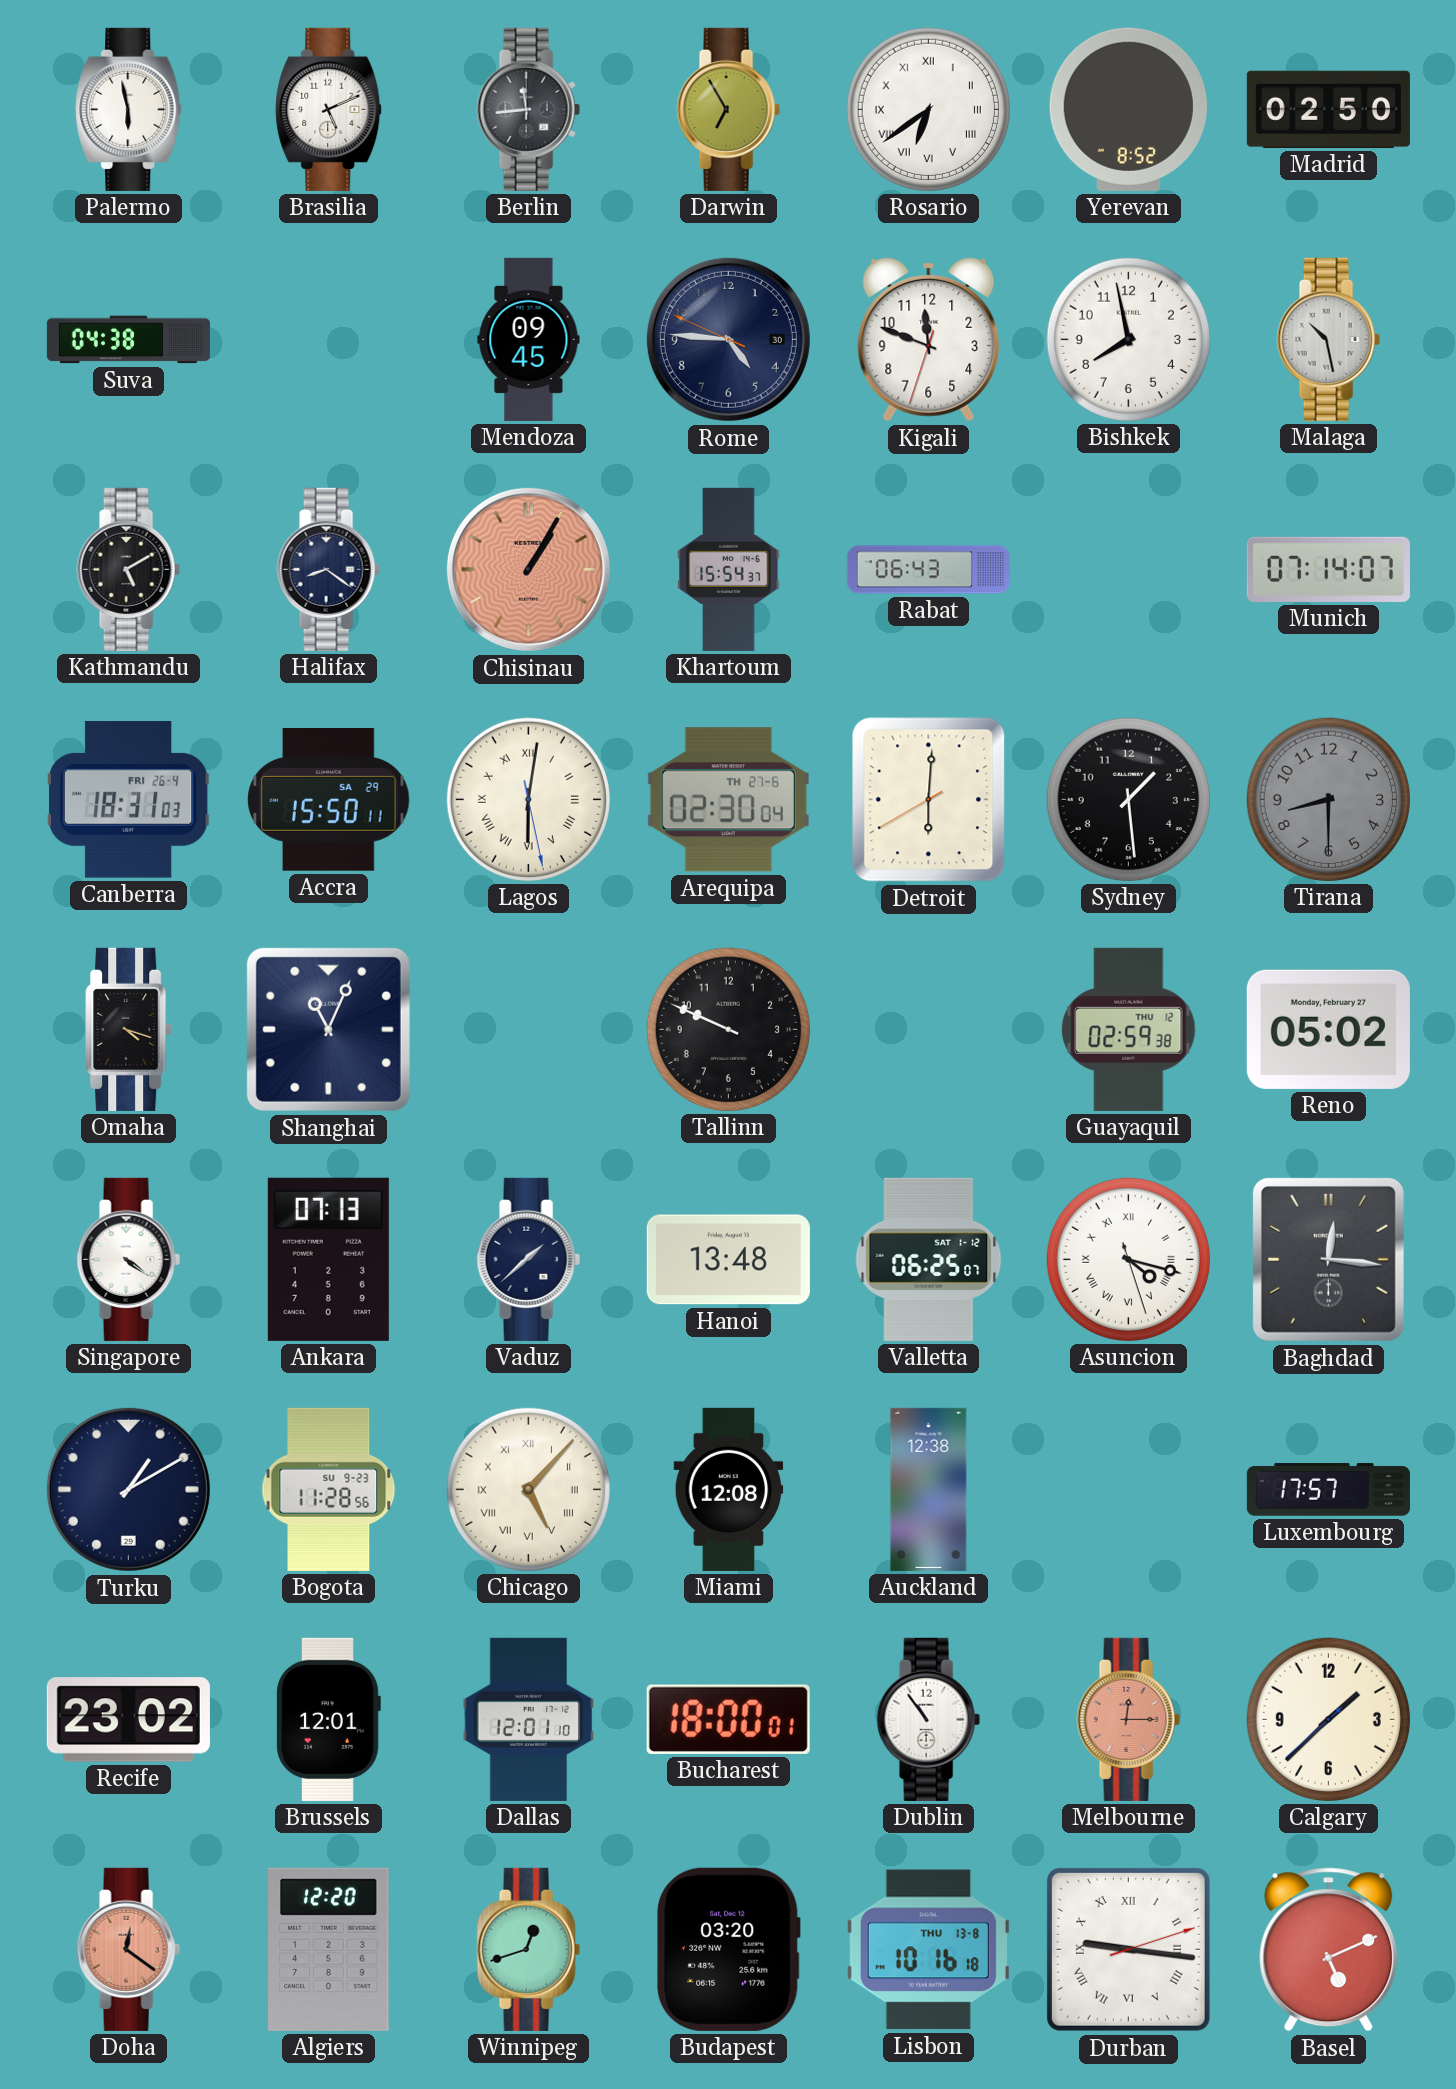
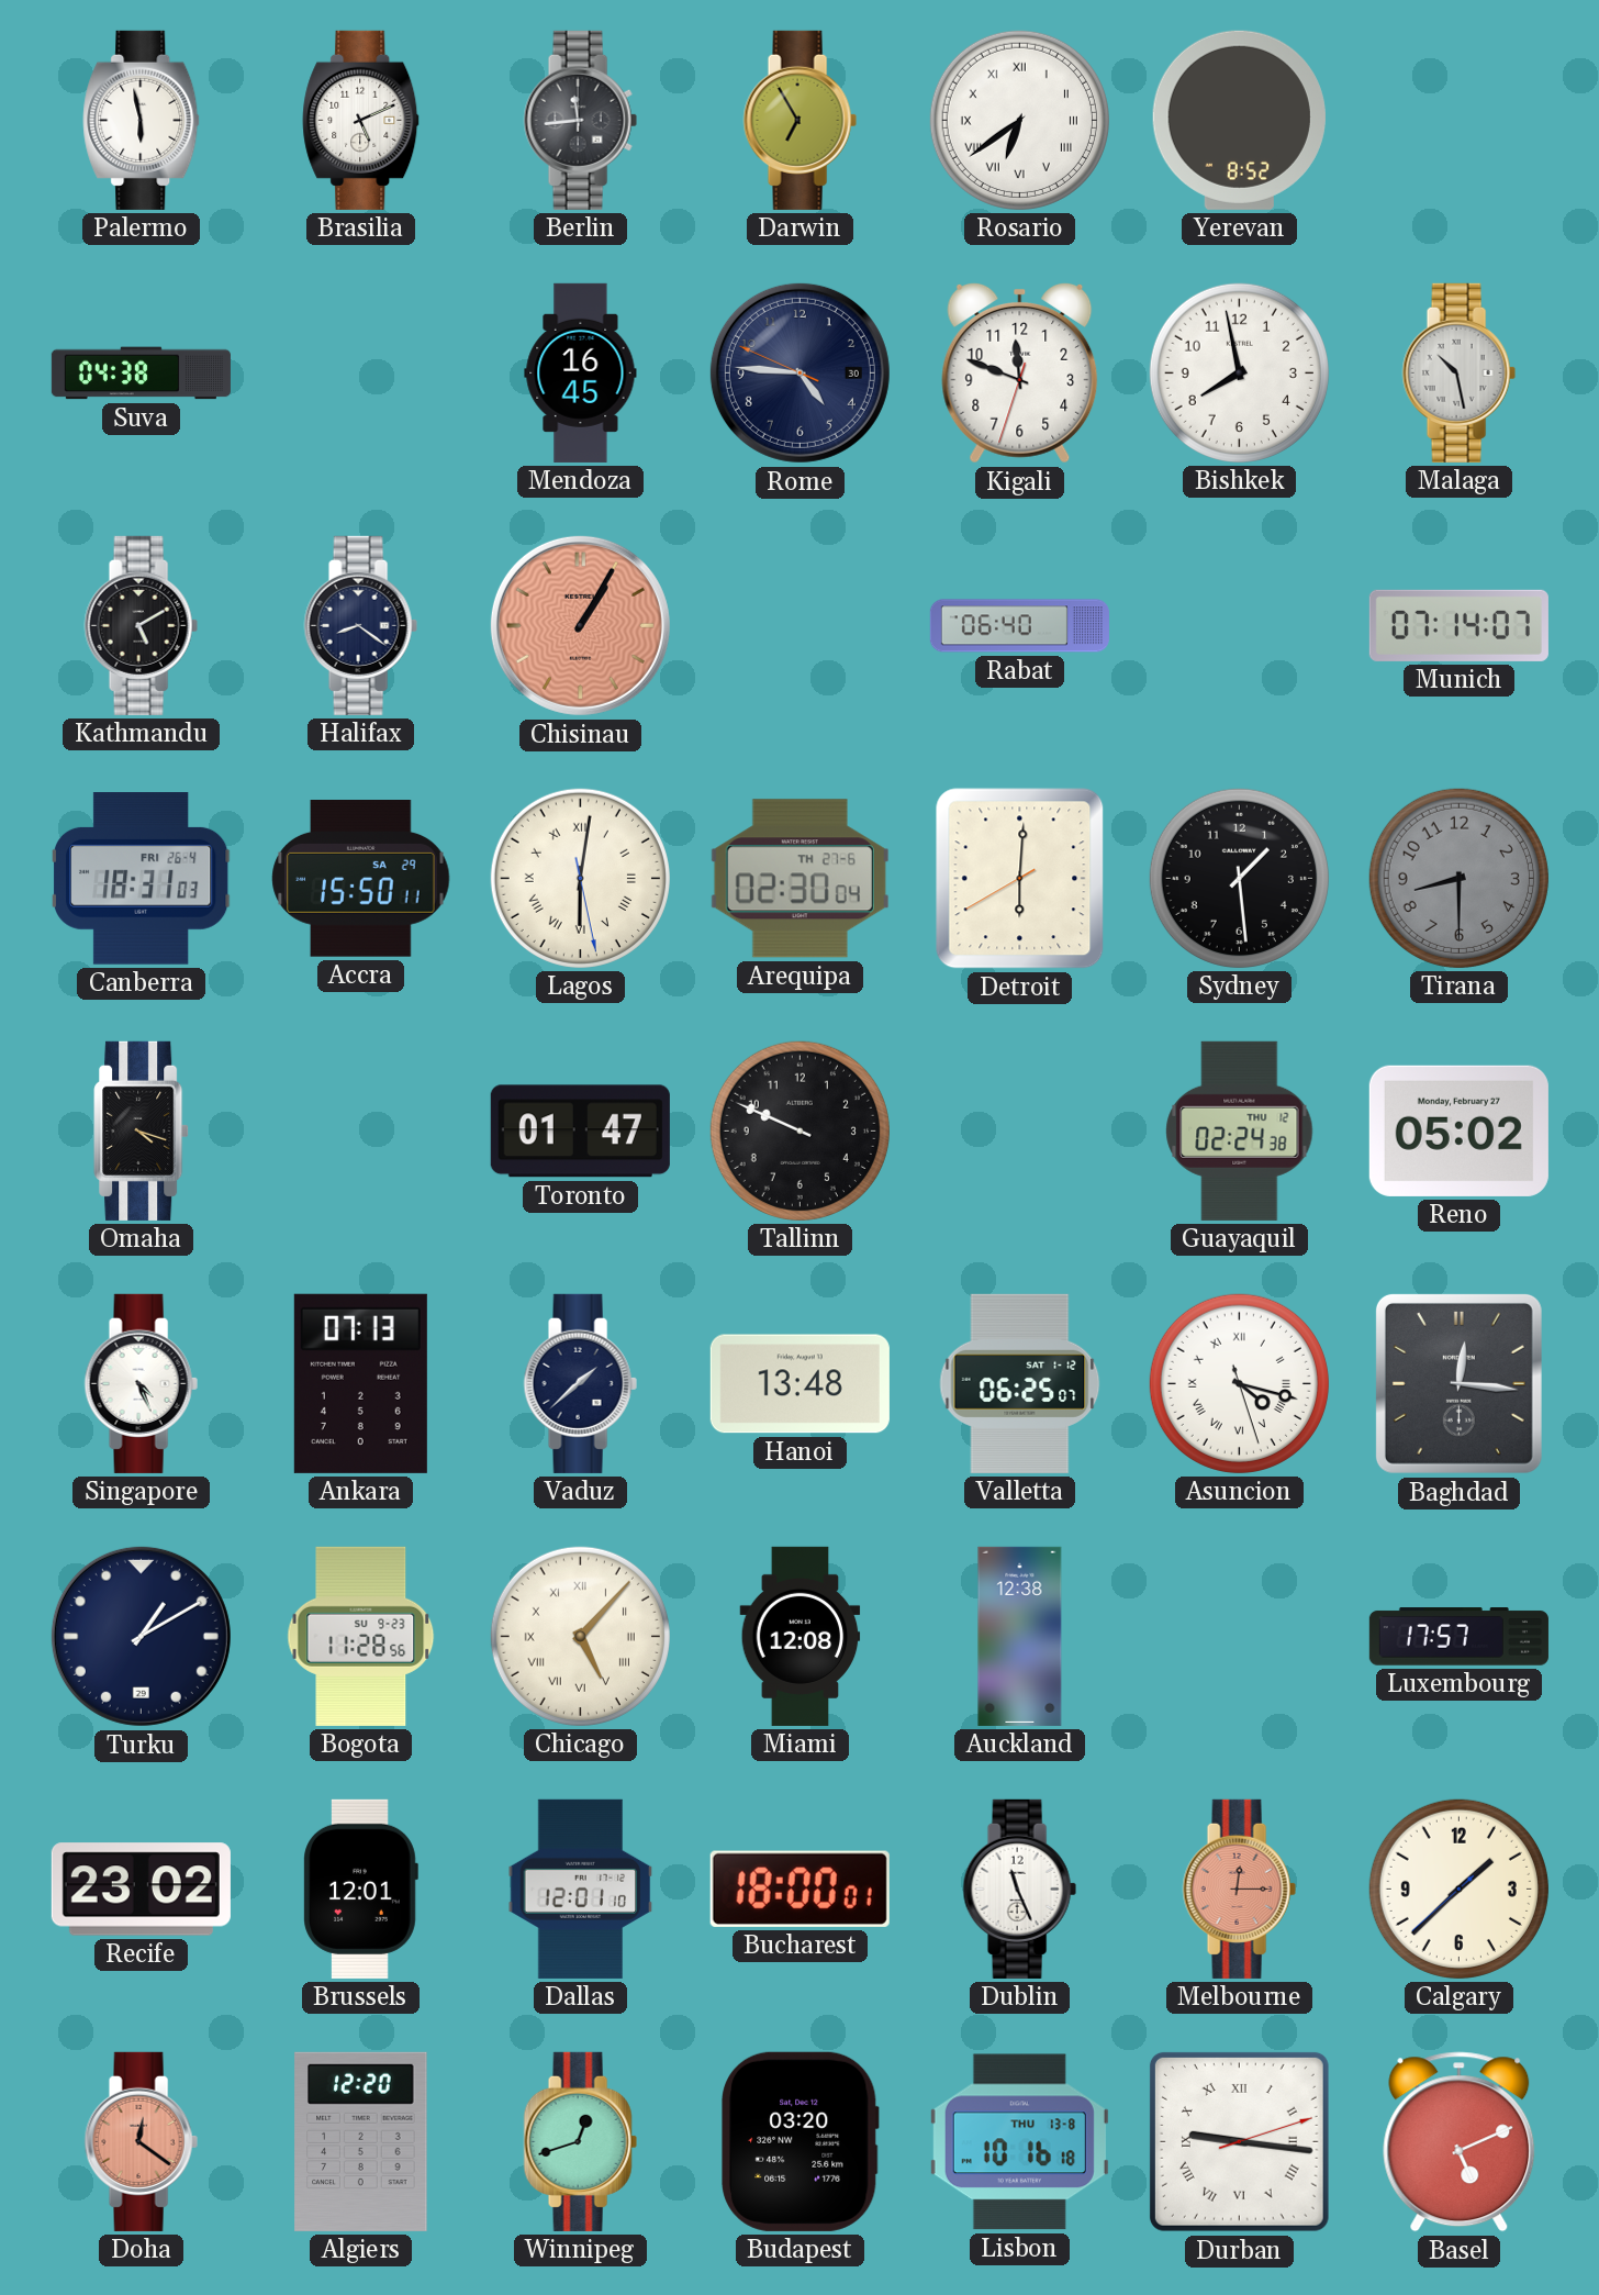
Madrid: 02:50 -> none (1328, 109)
Mendoza: 09:45 -> 16:45 (581, 372)
Khartoum: 15:54 -> none (729, 569)
Rabat: 06:43 -> 06:40 (1019, 626)
Shanghai: 11:04 -> none (328, 1029)
Toronto: none -> 01:47 (580, 1132)
Guayaquil: 02:59 -> 02:24 (1240, 1130)
Singapore: 4:21 -> 4:26 (141, 1383)
Dublin: 10:54 -> 11:26 (1019, 1889)
